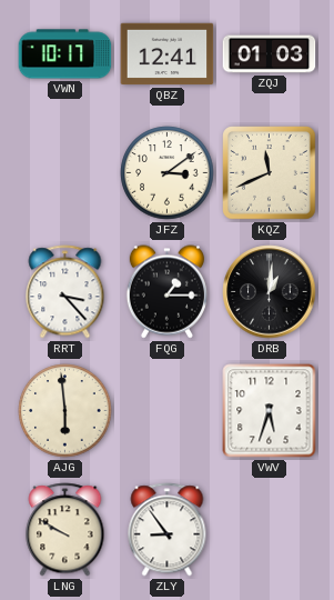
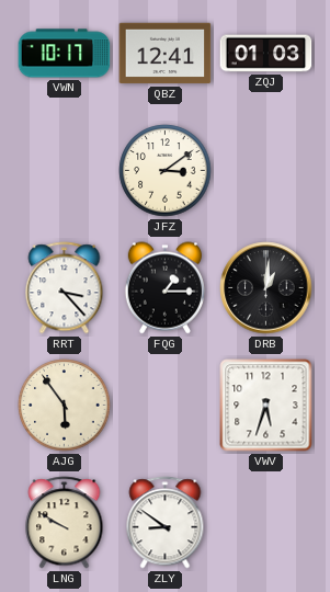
KQZ: 11:41 -> none (270, 173)
AJG: 5:59 -> 5:54 (65, 406)
ZLY: 8:54 -> 8:51 (166, 523)
